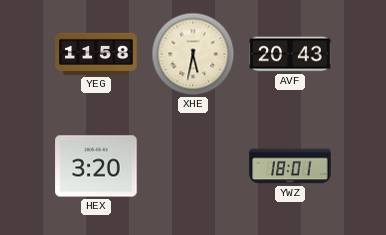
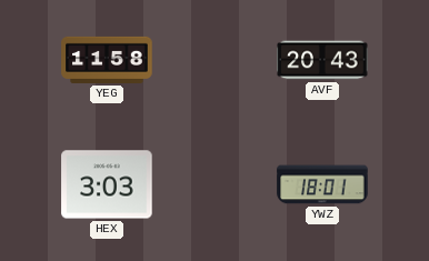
XHE: 5:32 -> none (193, 54)
HEX: 3:20 -> 3:03 (107, 184)
